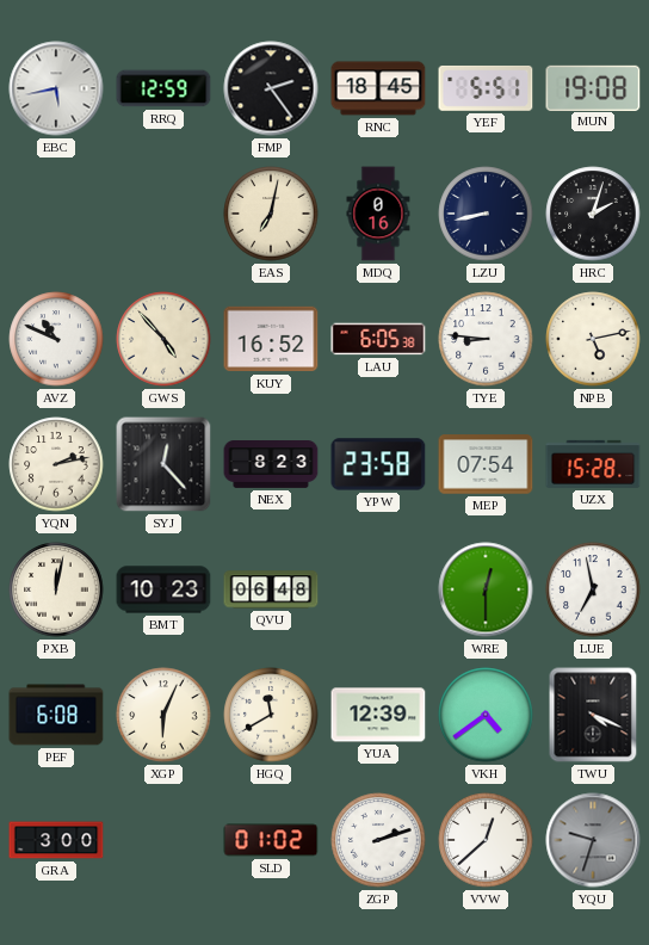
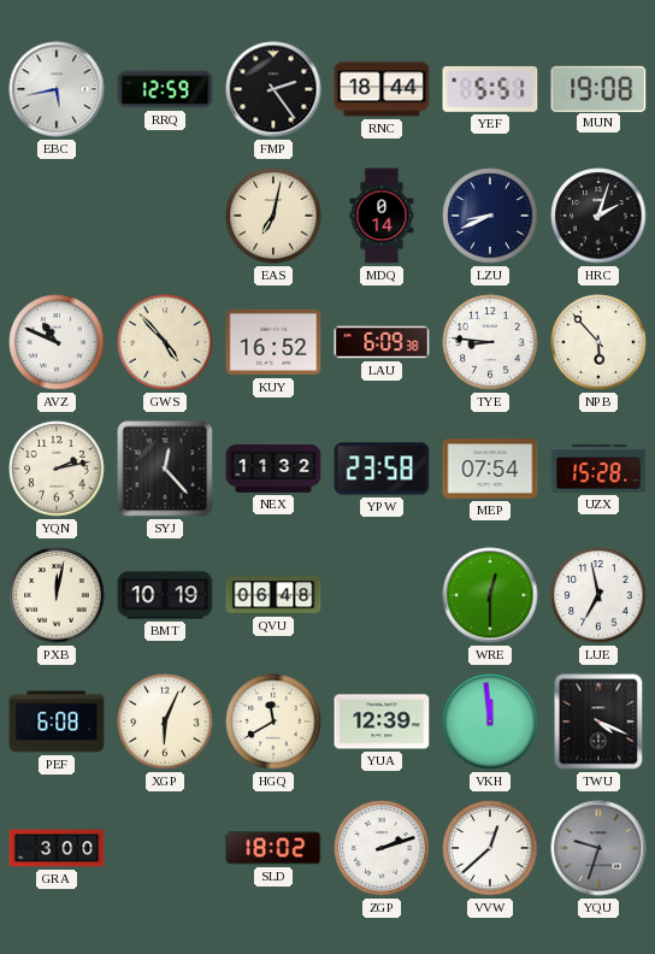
RNC: 18:45 -> 18:44 (382, 89)
MDQ: 0:16 -> 0:14 (382, 216)
LZU: 8:43 -> 8:41 (490, 216)
LAU: 6:05 -> 6:09 (382, 342)
NPB: 5:13 -> 5:53 (598, 342)
NEX: 8:23 -> 11:32 (273, 469)
BMT: 10:23 -> 10:19 (165, 595)
VKH: 4:39 -> 11:59 (490, 722)
SLD: 01:02 -> 18:02 (273, 848)
